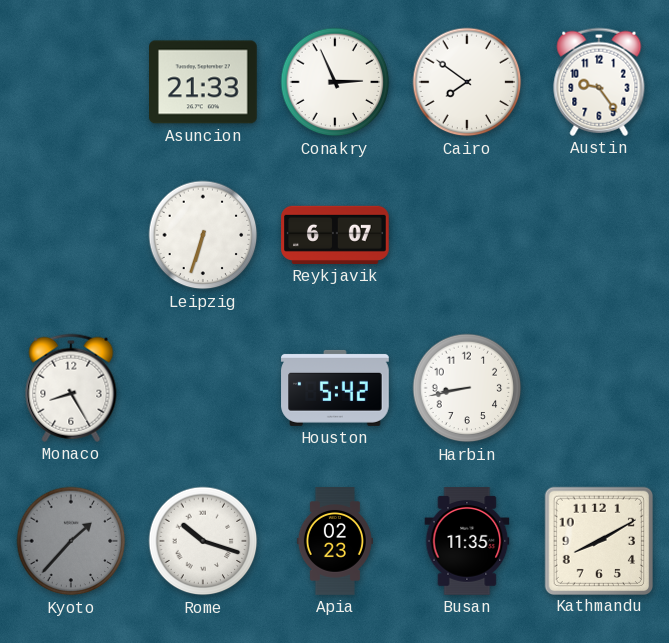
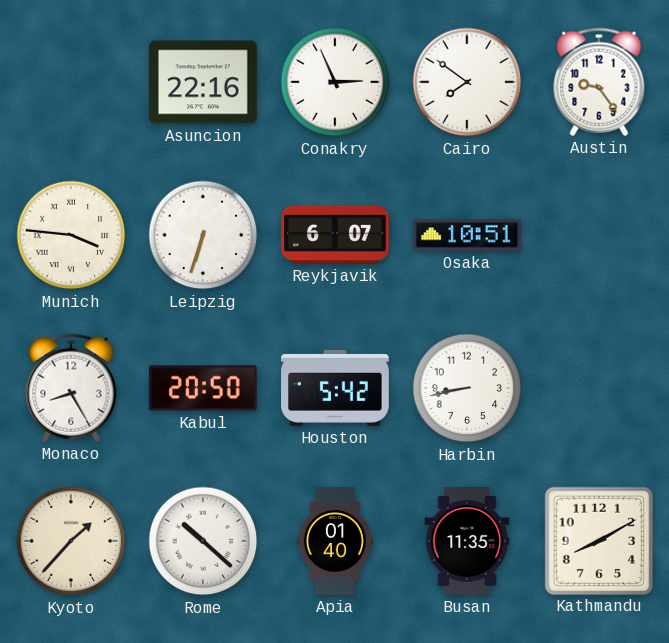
Asuncion: 21:33 -> 22:16 (204, 82)
Munich: none -> 3:46 (71, 235)
Osaka: none -> 10:51 (467, 235)
Kabul: none -> 20:50 (204, 388)
Kyoto dial: grey -> cream (71, 541)
Rome: 10:18 -> 10:22 (203, 541)
Apia: 02:23 -> 01:40 (335, 541)
